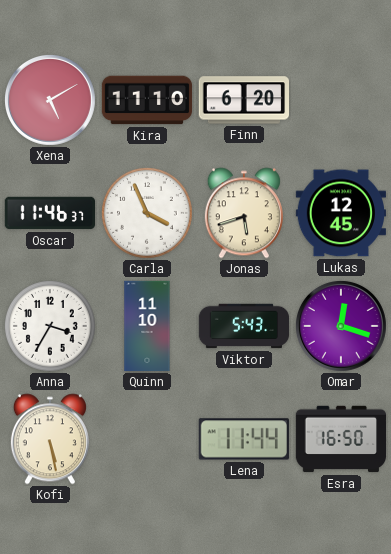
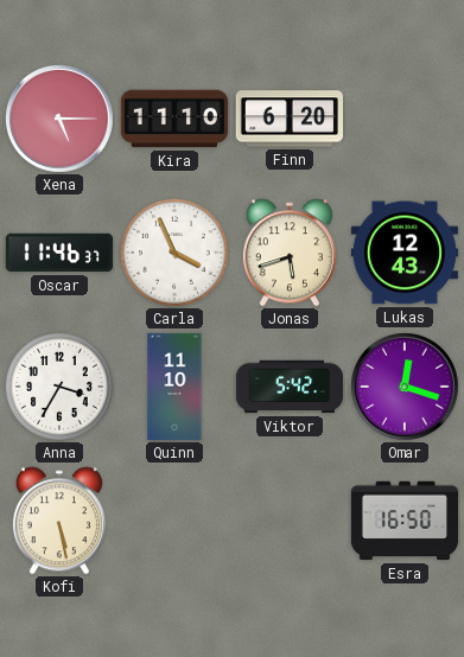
Xena: 5:10 -> 5:15 (59, 119)
Lukas: 12:45 -> 12:43 (403, 253)
Viktor: 5:43 -> 5:42 (290, 387)
Lena: 11:44 -> none (244, 439)
